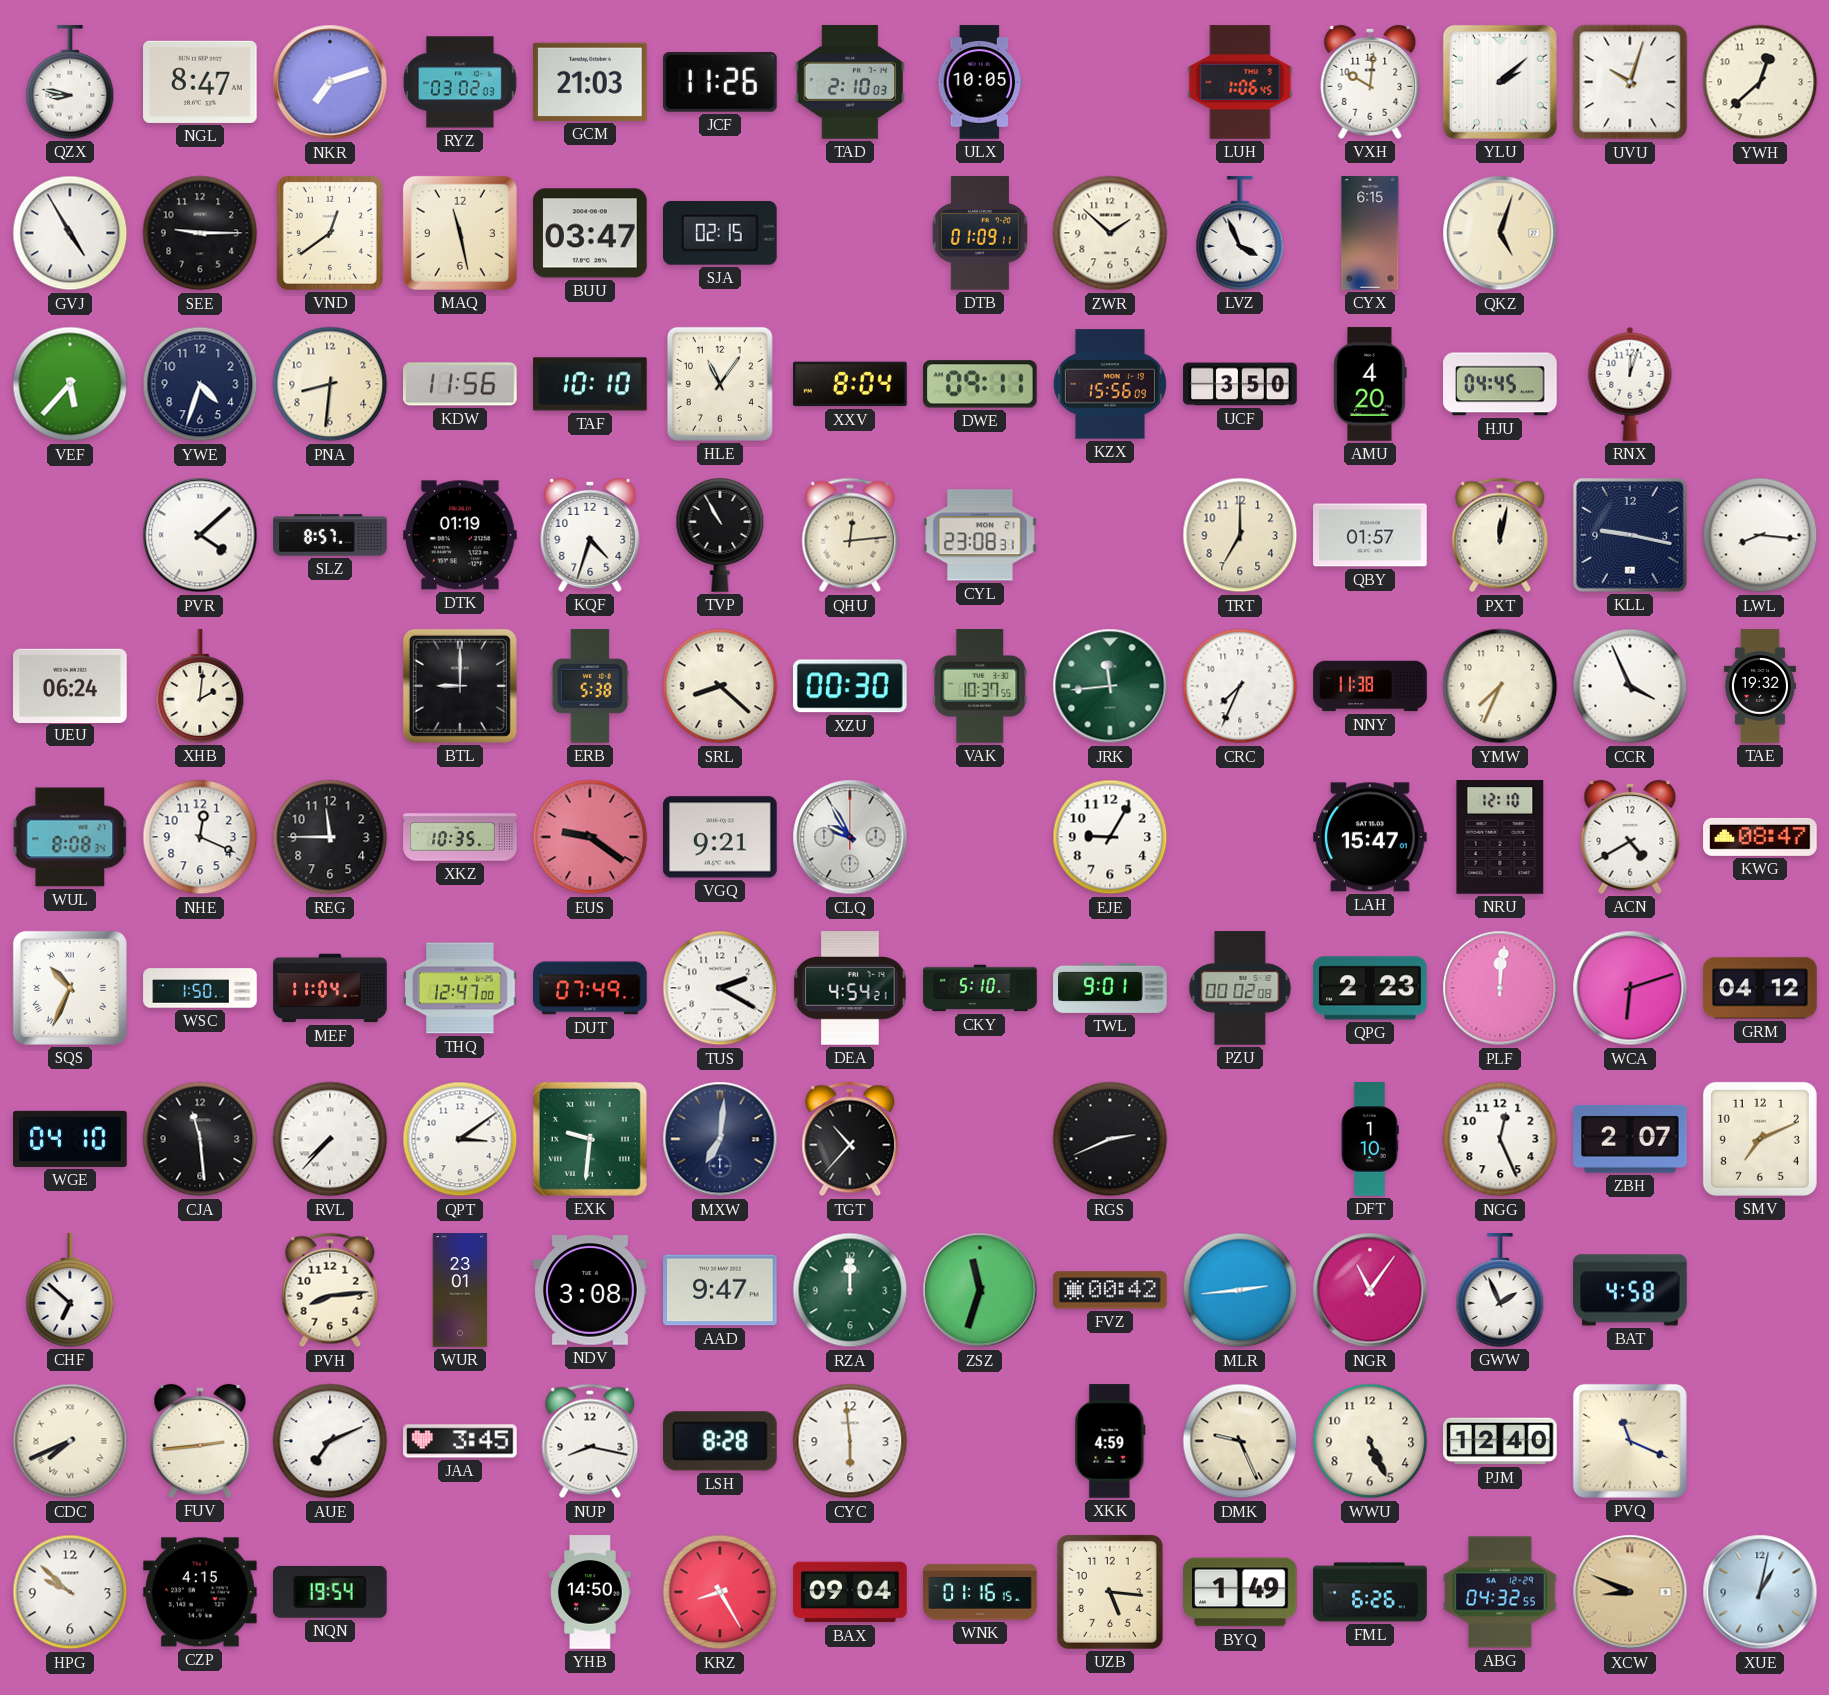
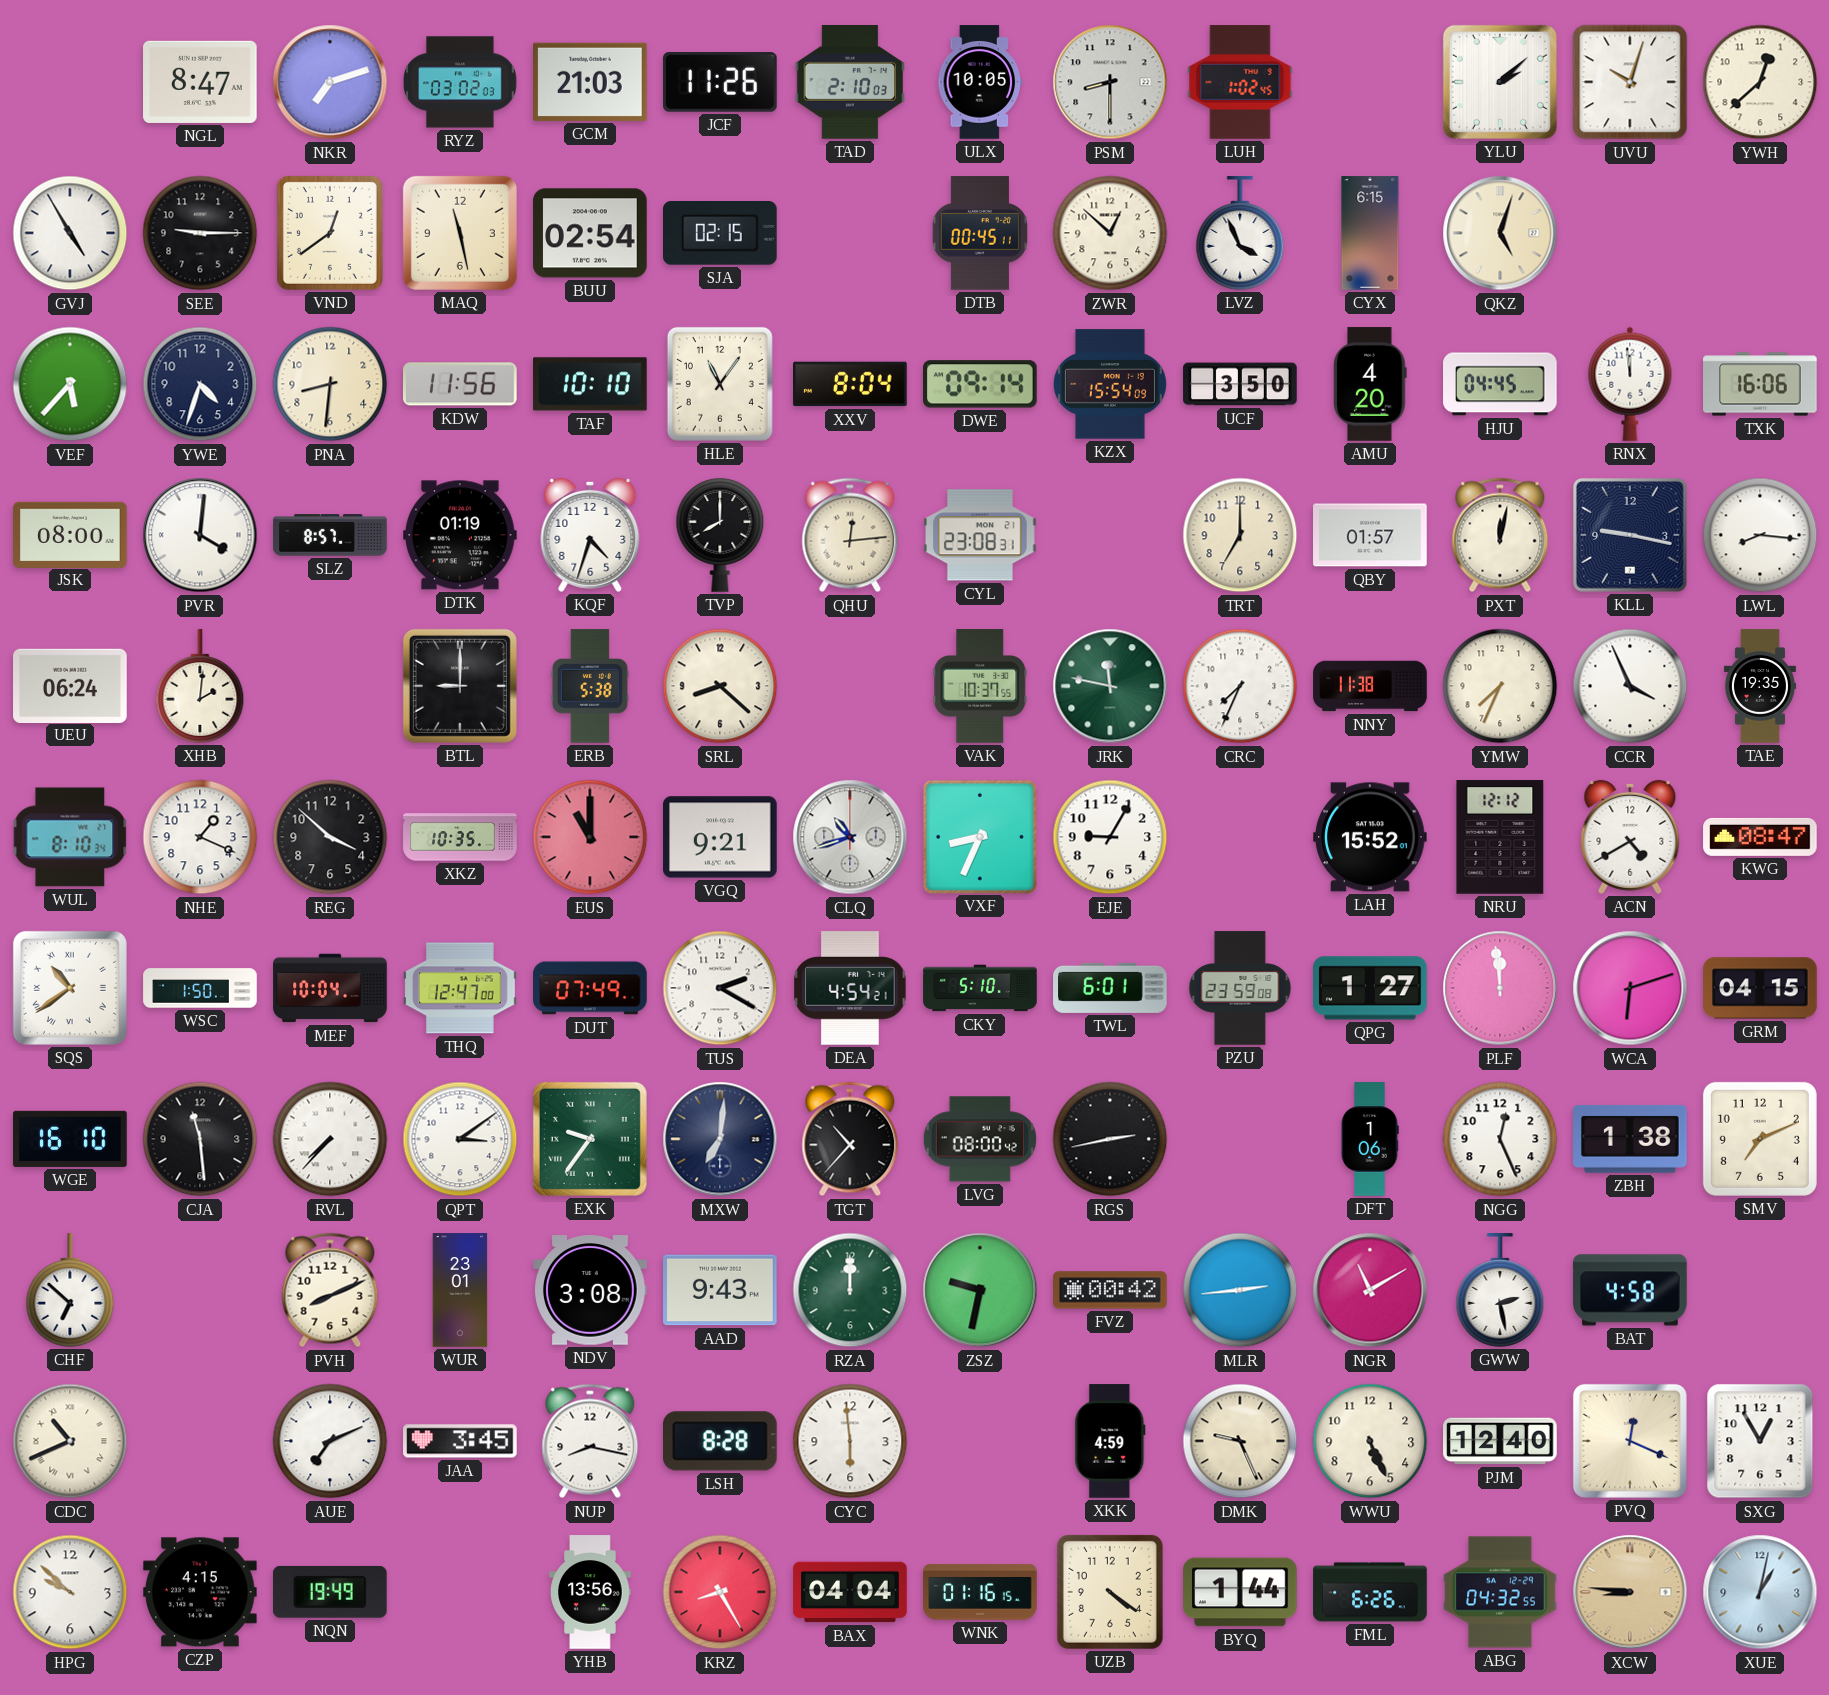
QZX: 8:47 -> none (70, 82)
PSM: none -> 8:30 (1110, 82)
LUH: 1:06 -> 1:02 (1240, 82)
VXH: 10:01 -> none (1370, 82)
BUU: 03:47 -> 02:54 (590, 233)
DTB: 01:09 -> 00:45 (980, 233)
ZWR: 1:52 -> 12:52 (1110, 233)
DWE: 09:11 -> 09:14 (981, 384)
KZX: 15:56 -> 15:54 (1110, 384)
RNX: 12:03 -> 11:59 (1630, 384)
TXK: none -> 16:06 (1760, 384)
JSK: none -> 08:00 (70, 534)
PVR: 4:08 -> 4:01 (200, 535)
TVP: 10:55 -> 8:00 (720, 535)
XZU: 00:30 -> none (850, 686)
JRK: 11:44 -> 11:47 (1110, 686)
TAE: 19:32 -> 19:35 (1760, 686)
WUL: 8:08 -> 8:10 (70, 837)
NHE: 12:19 -> 1:19 (200, 837)
REG: 11:45 -> 3:52 (330, 837)
EUS: 9:21 -> 11:00 (590, 837)
CLQ: 9:55 -> 10:42 (850, 837)
VXF: none -> 8:34 (979, 836)
LAH: 15:47 -> 15:52 (1370, 837)
NRU: 12:10 -> 12:12 (1500, 837)
SQS: 10:34 -> 10:39 (70, 988)
MEF: 11:04 -> 10:04 (330, 988)
TWL: 9:01 -> 6:01 (1110, 988)
PZU: 00:02 -> 23:59 (1240, 988)
QPG: 2:23 -> 1:27 (1370, 988)
PLF: 12:01 -> 11:59 (1500, 988)
GRM: 04:12 -> 04:15 (1760, 988)
WGE: 04:10 -> 16:10 (70, 1139)
EXK: 9:31 -> 9:36 (590, 1139)
LVG: none -> 08:00 (980, 1139)
RGS: 2:41 -> 2:43 (1110, 1139)
DFT: 1:10 -> 1:06 (1370, 1139)
ZBH: 2:07 -> 1:38 (1630, 1140)
PVH: 8:14 -> 8:11 (330, 1290)
AAD: 9:47 -> 9:43 (720, 1290)
ZSZ: 11:33 -> 9:32 (980, 1290)
NGR: 11:06 -> 11:10 (1370, 1290)
GWW: 1:56 -> 2:28 (1500, 1290)
CDC: 7:41 -> 10:41 (70, 1441)
FUV: 2:44 -> none (200, 1441)
PVQ: 11:19 -> 12:19 (1630, 1441)
SXG: none -> 12:55 (1760, 1441)
NQN: 19:54 -> 19:49 (330, 1592)
YHB: 14:50 -> 13:56 (590, 1592)
BAX: 09:04 -> 04:04 (850, 1592)
UZB: 5:16 -> 4:21 (1110, 1592)
BYQ: 1:49 -> 1:44 (1240, 1592)
XCW: 8:49 -> 8:46 (1630, 1592)
